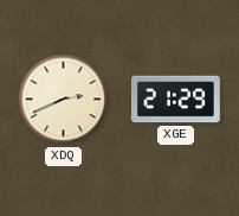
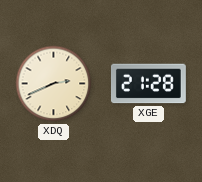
XGE: 21:29 -> 21:28 (148, 84)
